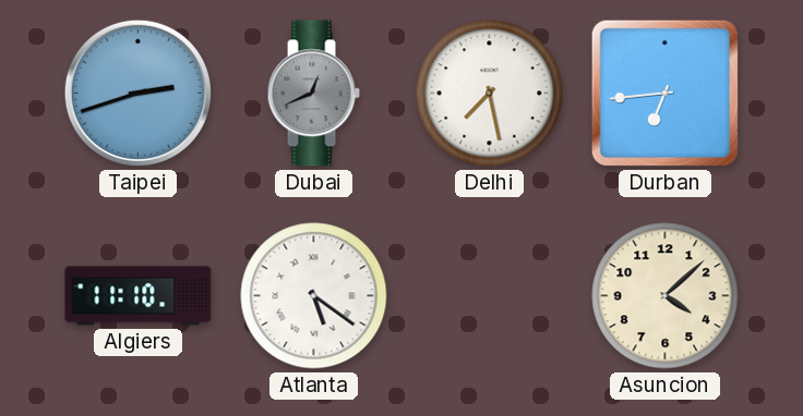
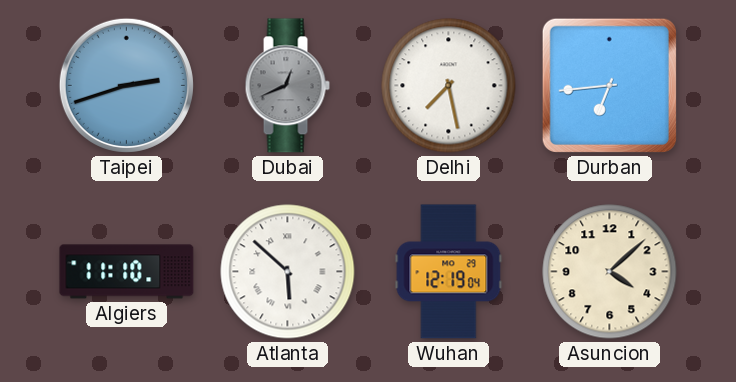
Atlanta: 5:21 -> 5:52 (288, 272)
Wuhan: none -> 12:19 (449, 272)
